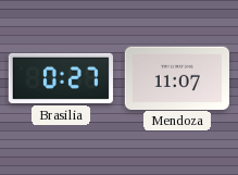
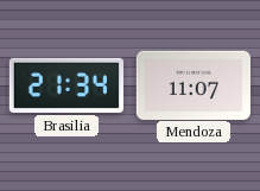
Brasilia: 0:27 -> 21:34 (66, 85)
